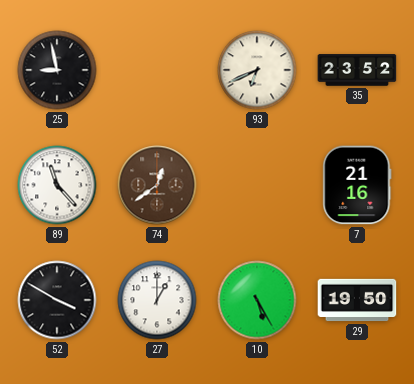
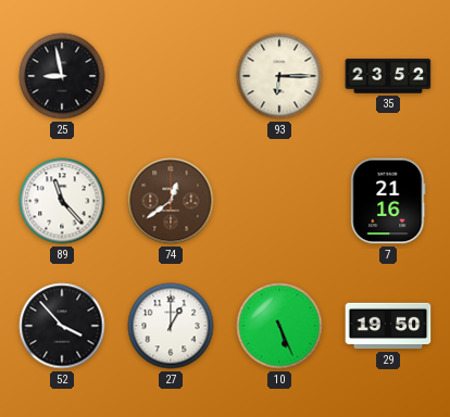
93: 6:41 -> 6:15 (279, 76)
52: 3:50 -> 3:53 (62, 326)
10: 5:25 -> 5:26 (279, 326)
